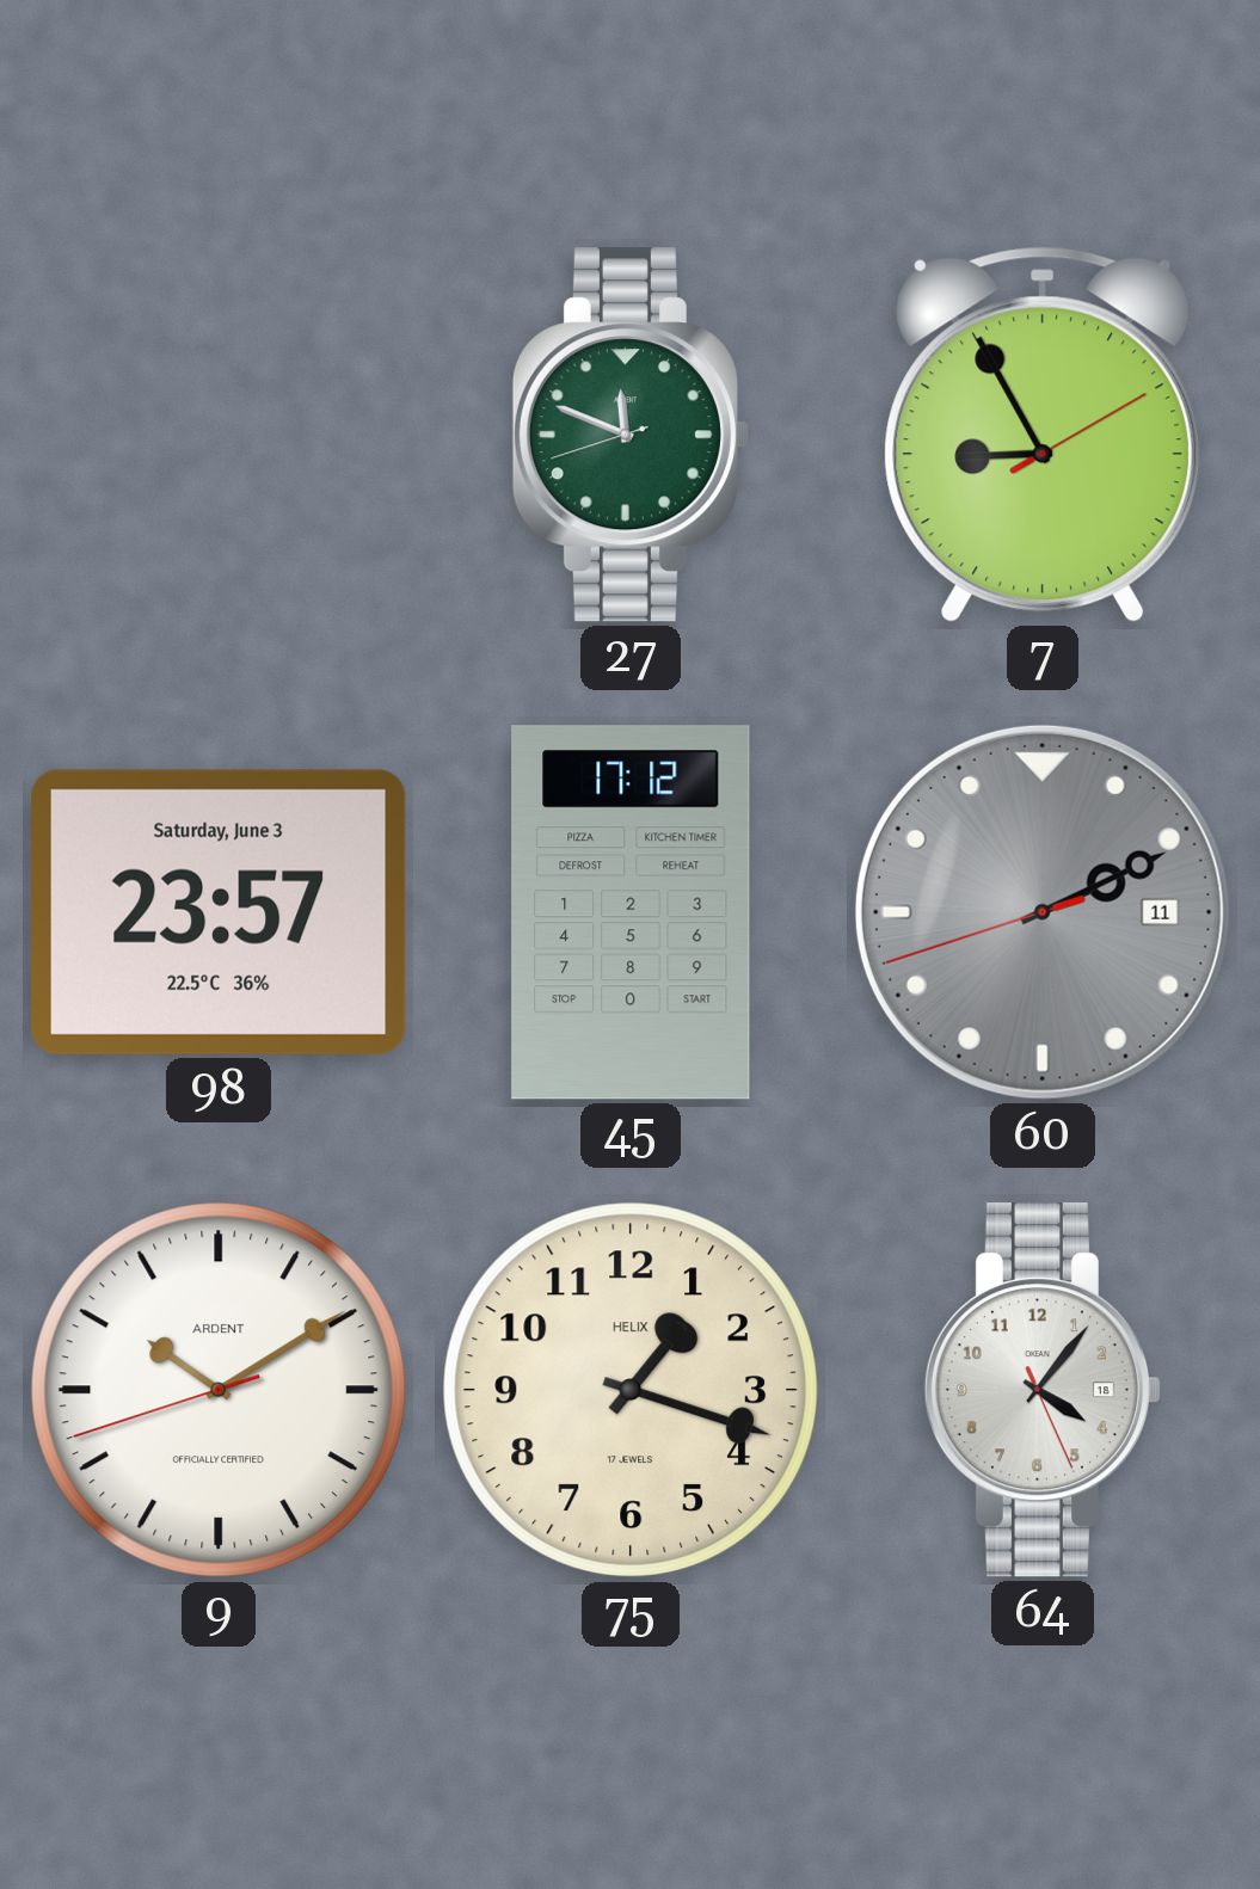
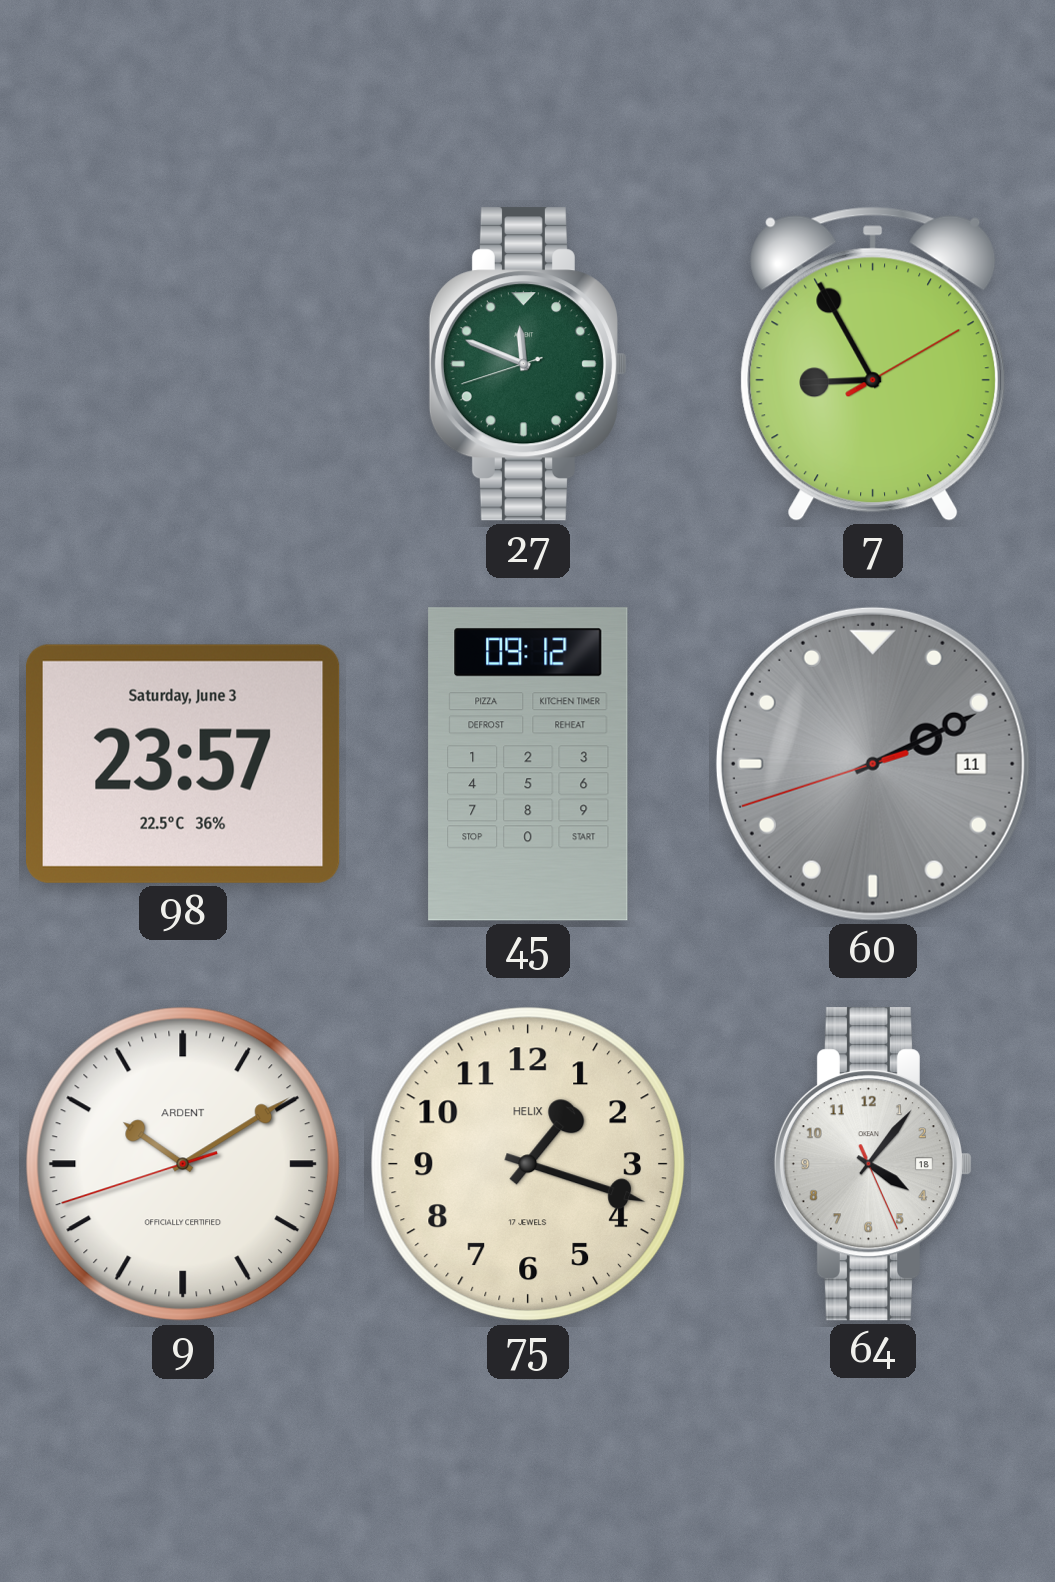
45: 17:12 -> 09:12 (528, 764)
